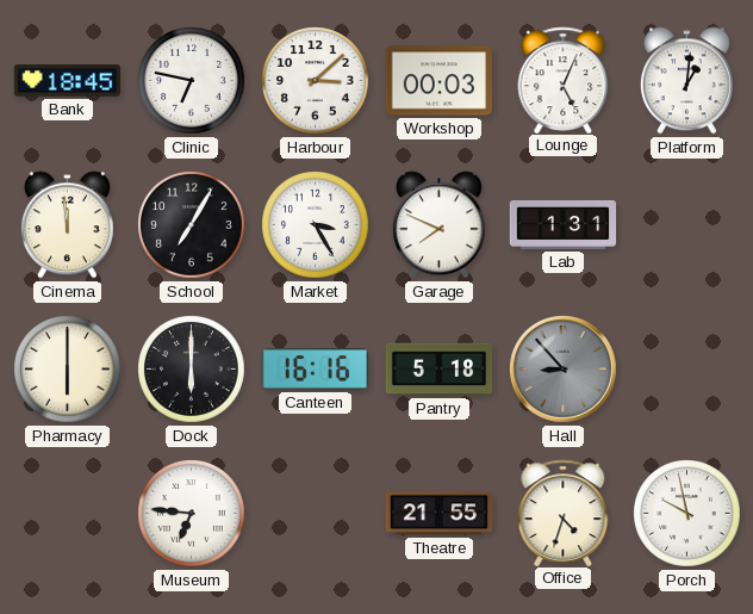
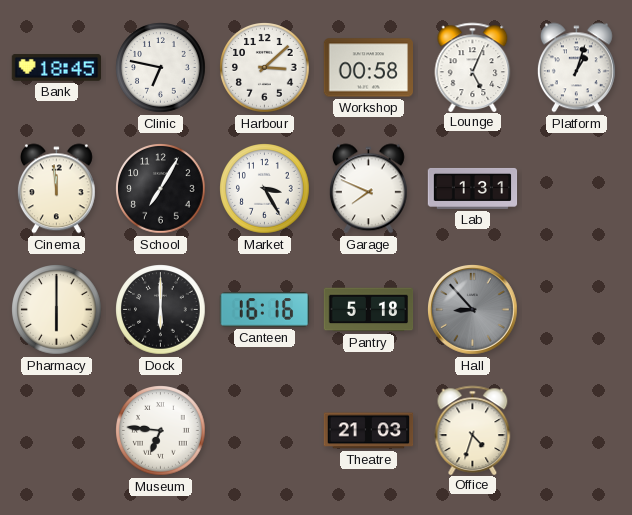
Workshop: 00:03 -> 00:58 (368, 68)
Platform: 1:01 -> 1:03 (576, 68)
Theatre: 21:55 -> 21:03 (369, 431)
Porch: 9:58 -> none (687, 514)
